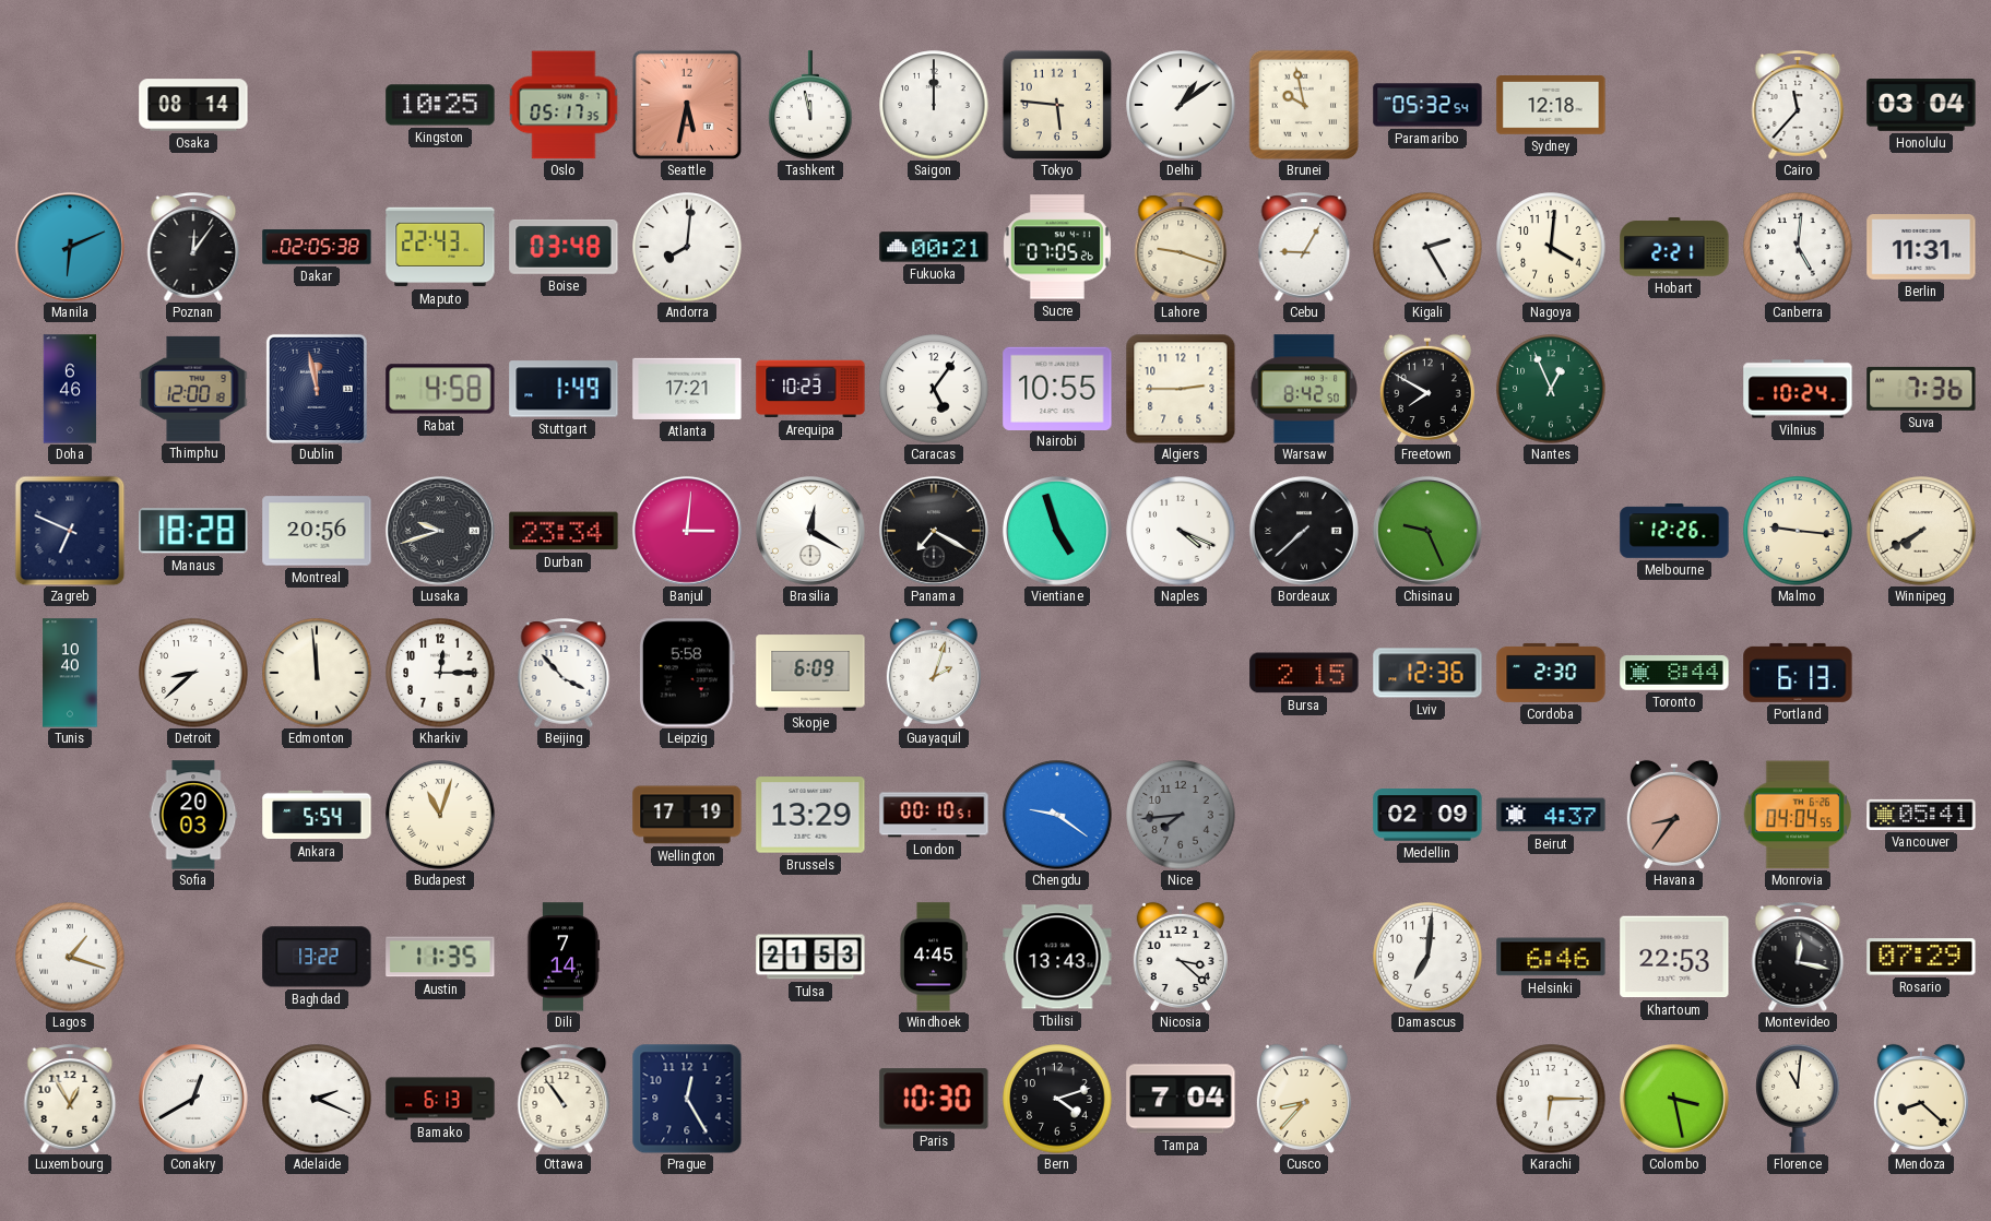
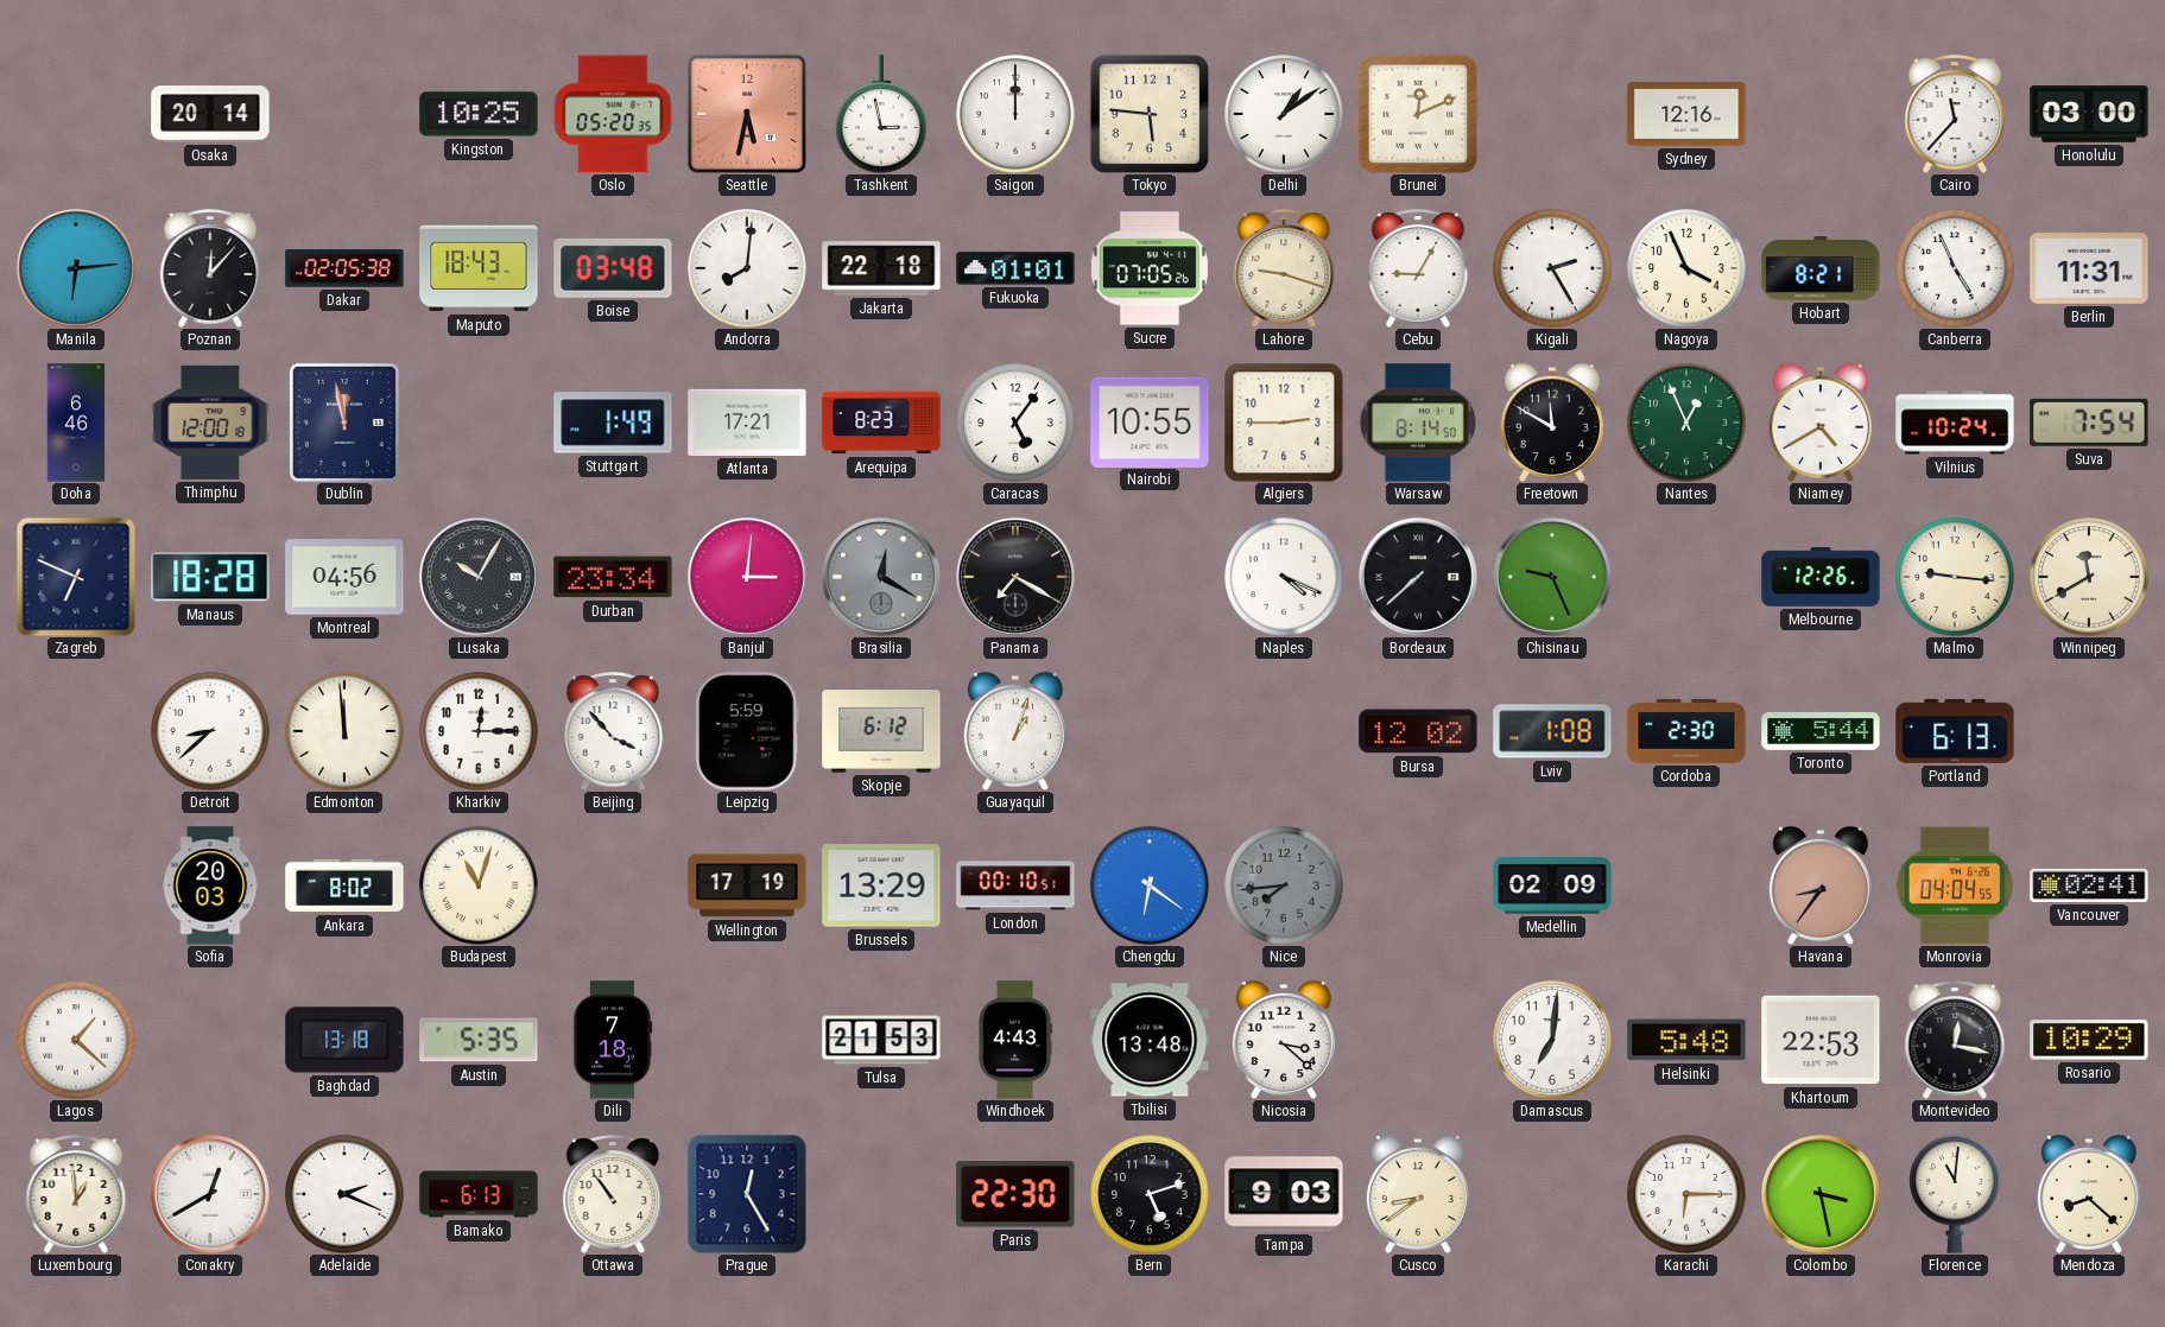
Osaka: 08:14 -> 20:14 (210, 114)
Oslo: 05:17 -> 05:20 (613, 114)
Tashkent: 11:58 -> 2:58 (881, 114)
Brunei: 9:58 -> 12:11 (1418, 114)
Paramaribo: 05:32 -> none (1427, 105)
Sydney: 12:18 -> 12:16 (1686, 115)
Honolulu: 03:04 -> 03:00 (2089, 114)
Manila: 6:11 -> 6:14 (76, 268)
Poznan: 12:06 -> 12:07 (210, 268)
Maputo: 22:43 -> 18:43 (479, 268)
Jakarta: none -> 22:18 (881, 268)
Fukuoka: 00:21 -> 01:01 (1015, 268)
Nagoya: 4:01 -> 3:56 (1686, 268)
Hobart: 2:21 -> 8:21 (1821, 269)
Canberra: 5:01 -> 4:56 (1955, 268)
Rabat: 4:58 -> none (440, 389)
Arequipa: 10:23 -> 8:23 (881, 423)
Warsaw: 8:42 -> 8:14 (1417, 423)
Freetown: 7:50 -> 11:50 (1552, 421)
Niamey: none -> 4:40 (1821, 421)
Suva: 7:36 -> 7:54 (2089, 423)
Montreal: 20:56 -> 04:56 (344, 577)
Lusaka: 9:42 -> 10:05 (479, 577)
Brasilia dial: white -> grey (881, 577)
Vientiane: 4:57 -> none (1057, 531)
Winnipeg: 7:40 -> 11:40 (2089, 577)
Tunis: 10:40 -> none (70, 673)
Leipzig: 5:58 -> 5:59 (747, 731)
Skopje: 6:09 -> 6:12 (881, 731)
Guayaquil: 2:03 -> 1:03 (1015, 730)
Bursa: 2:15 -> 12:02 (1418, 731)
Lviv: 12:36 -> 1:08 (1552, 731)
Toronto: 8:44 -> 5:44 (1821, 731)
Ankara: 5:54 -> 8:02 (344, 885)
Chengdu: 9:21 -> 6:21 (1150, 885)
Beirut: 4:37 -> none (1551, 815)
Vancouver: 05:41 -> 02:41 (2089, 885)
Lagos: 1:18 -> 1:22 (76, 1040)
Baghdad: 13:22 -> 13:18 (344, 1040)
Austin: 11:35 -> 5:35 (479, 1040)
Dili: 7:14 -> 7:18 (613, 1040)
Windhoek: 4:45 -> 4:43 (1015, 1040)
Tbilisi: 13:43 -> 13:48 (1150, 1040)
Helsinki: 6:46 -> 5:48 (1686, 1040)
Rosario: 07:29 -> 10:29 (2089, 1040)
Luxembourg: 12:55 -> 12:59 (76, 1194)
Paris: 10:30 -> 22:30 (1015, 1194)
Bern: 4:12 -> 5:12 (1150, 1194)
Tampa: 7:04 -> 9:03 (1284, 1194)
Cusco: 8:37 -> 8:39 (1418, 1193)
